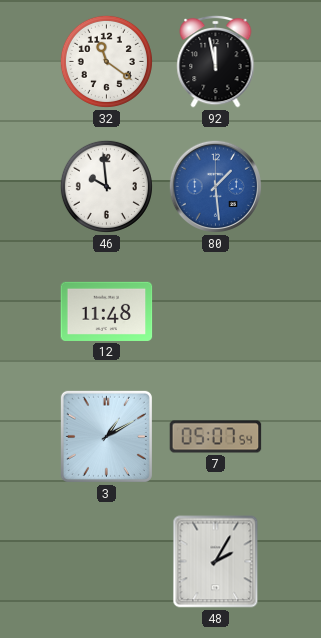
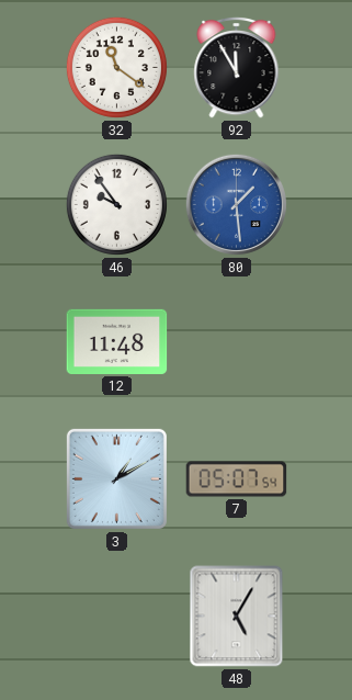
92: 11:58 -> 11:55 (237, 67)
46: 9:59 -> 9:54 (116, 204)
48: 2:05 -> 5:05 (237, 617)
